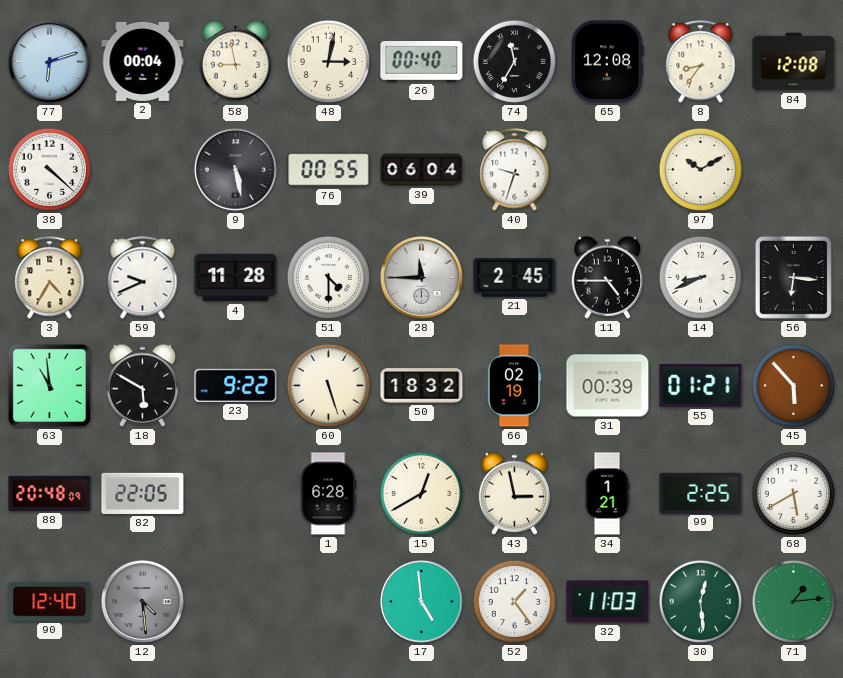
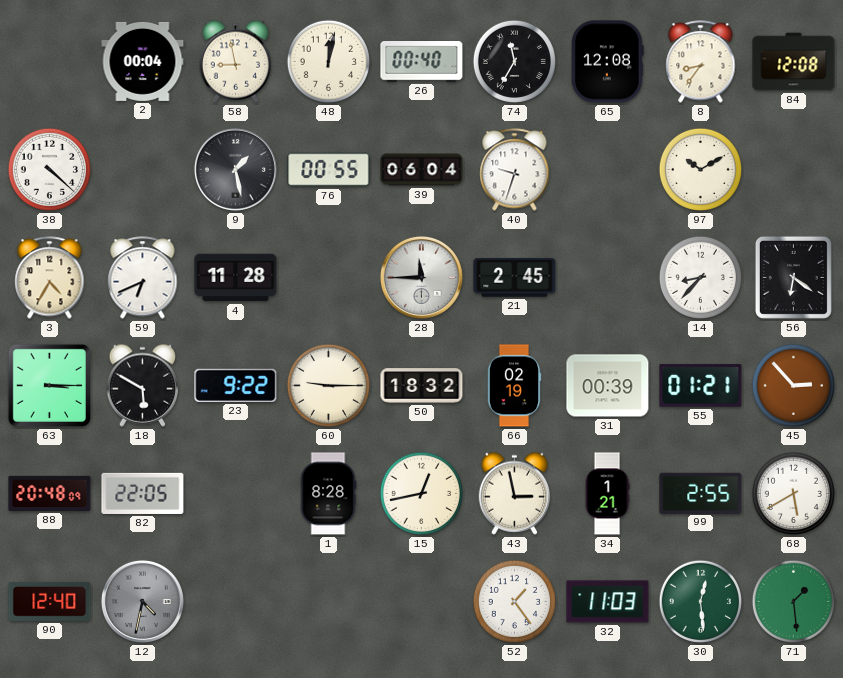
77: 6:12 -> none (49, 61)
48: 3:02 -> 12:02 (328, 61)
9: 5:28 -> 1:28 (235, 169)
59: 9:41 -> 6:41 (143, 278)
51: 4:30 -> none (328, 277)
11: 4:45 -> none (608, 277)
14: 8:41 -> 8:37 (700, 277)
56: 6:16 -> 6:21 (793, 277)
63: 10:59 -> 3:15 (49, 385)
60: 5:27 -> 9:15 (328, 385)
45: 5:53 -> 2:53 (793, 385)
1: 6:28 -> 8:28 (328, 494)
15: 12:40 -> 12:43 (421, 493)
99: 2:25 -> 2:55 (701, 493)
12: 4:29 -> 4:32 (142, 601)
17: 4:59 -> none (421, 601)
71: 1:14 -> 1:29 (793, 601)
